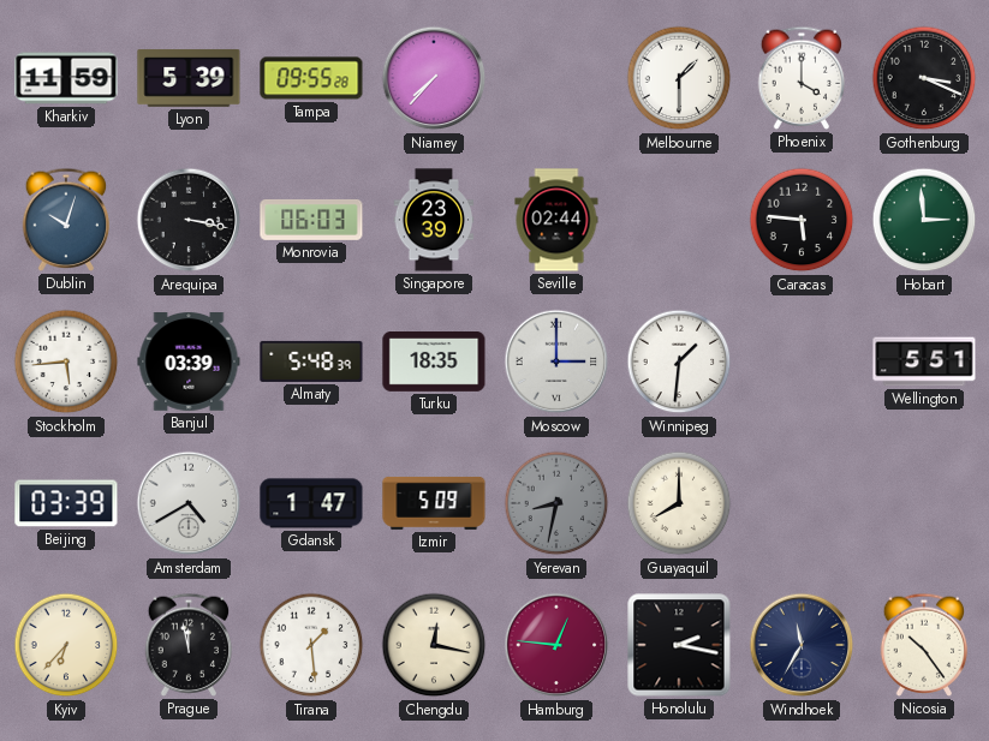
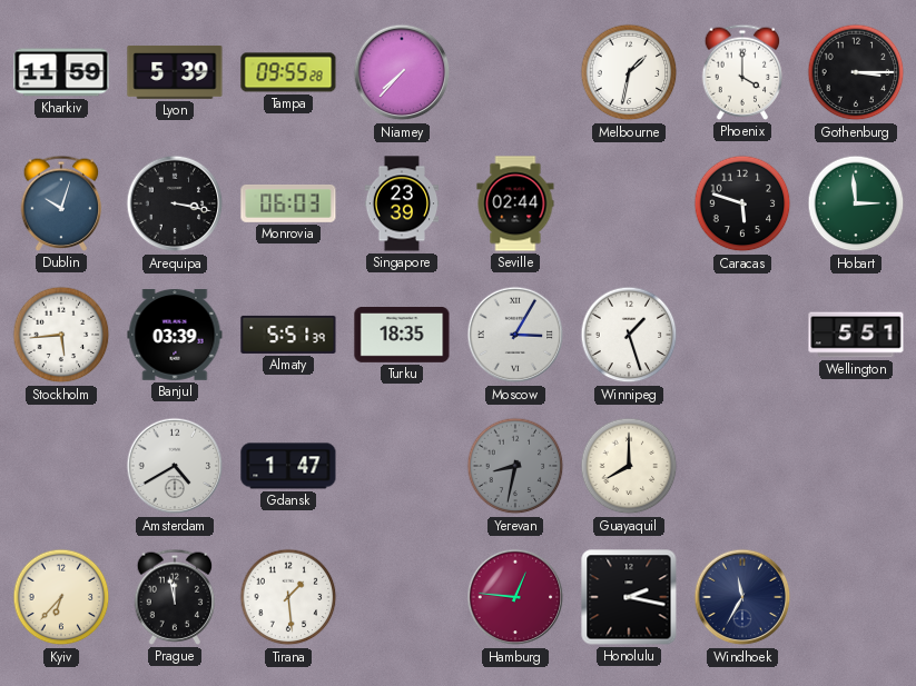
Melbourne: 1:30 -> 1:32 (629, 72)
Gothenburg: 3:19 -> 3:15 (856, 72)
Caracas: 5:46 -> 5:48 (742, 203)
Almaty: 5:48 -> 5:51 (288, 335)
Moscow: 3:00 -> 3:05 (515, 335)
Winnipeg: 1:31 -> 1:27 (629, 335)
Beijing: 03:39 -> none (66, 503)
Izmir: 5:09 -> none (434, 503)
Chengdu: 12:17 -> none (434, 645)
Nicosia: 10:24 -> none (924, 645)
